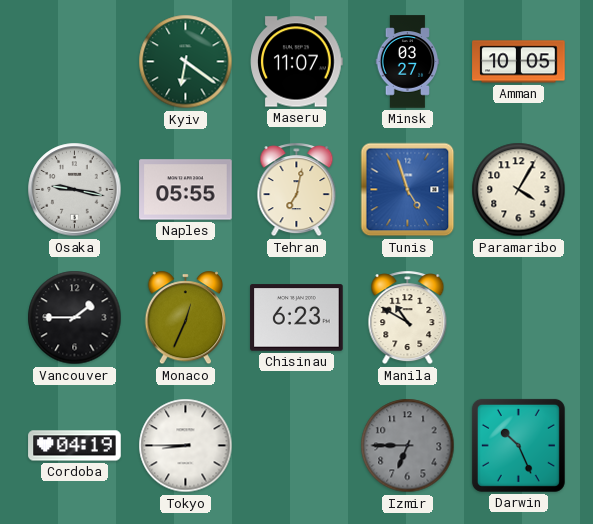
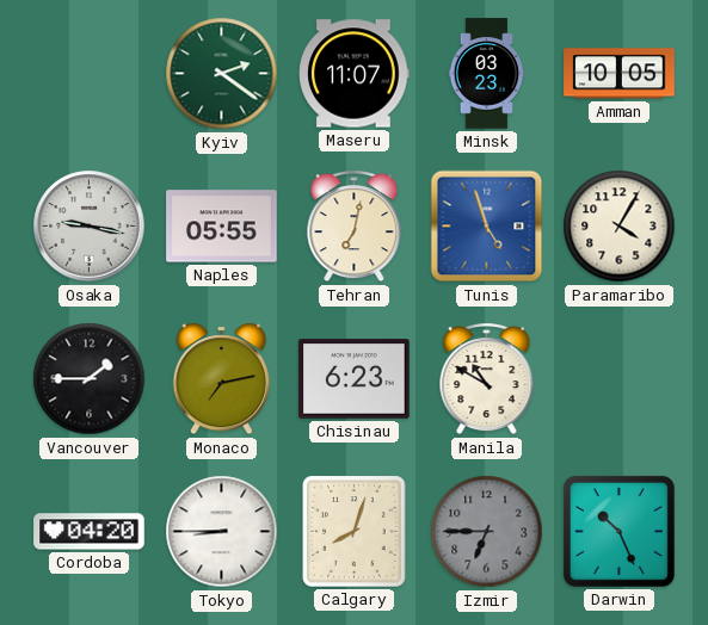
Kyiv: 6:21 -> 2:21 (222, 74)
Minsk: 03:27 -> 03:23 (487, 74)
Monaco: 12:34 -> 7:13 (221, 379)
Cordoba: 04:19 -> 04:20 (90, 532)
Calgary: none -> 8:03 (355, 532)
